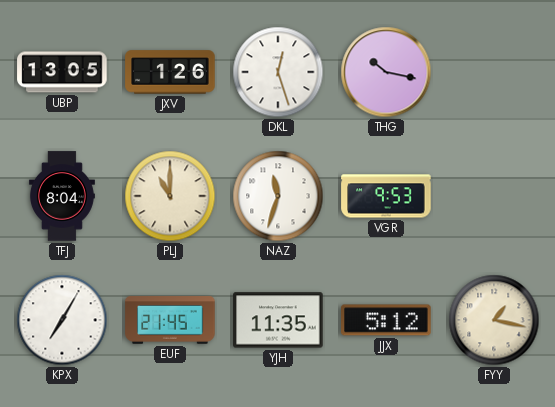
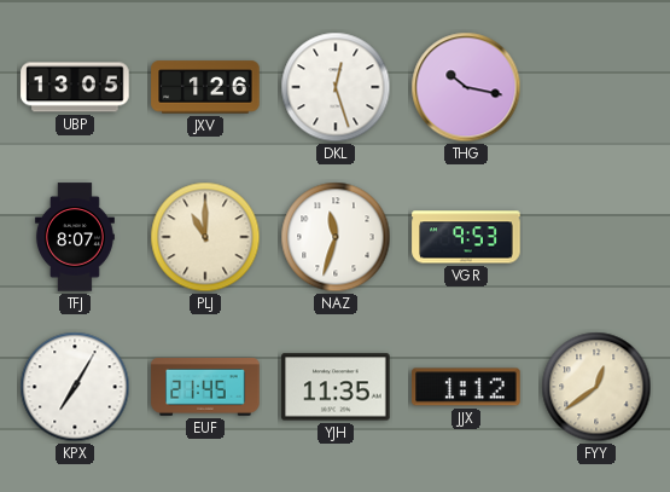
TFJ: 8:04 -> 8:07 (75, 237)
JJX: 5:12 -> 1:12 (466, 387)
FYY: 1:17 -> 12:39 (596, 387)
